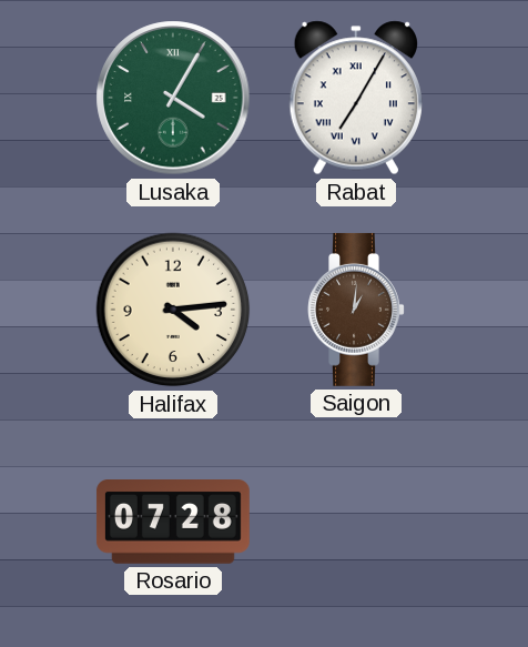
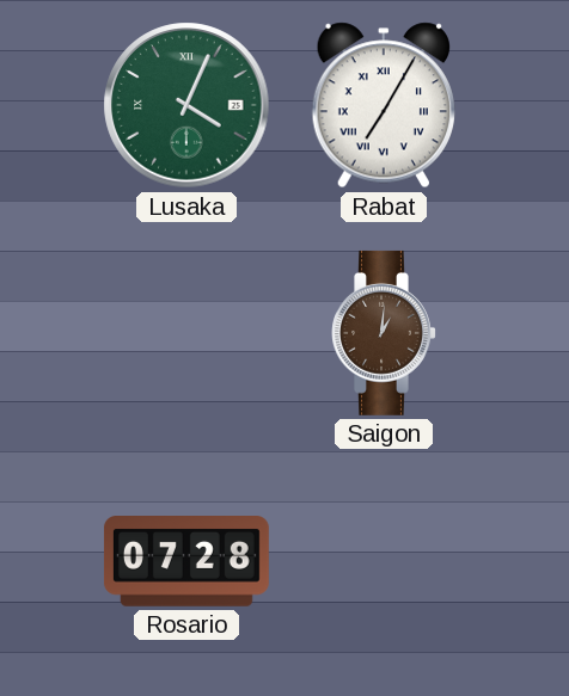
Lusaka: 4:05 -> 4:04 (186, 105)
Halifax: 4:14 -> none (173, 310)
